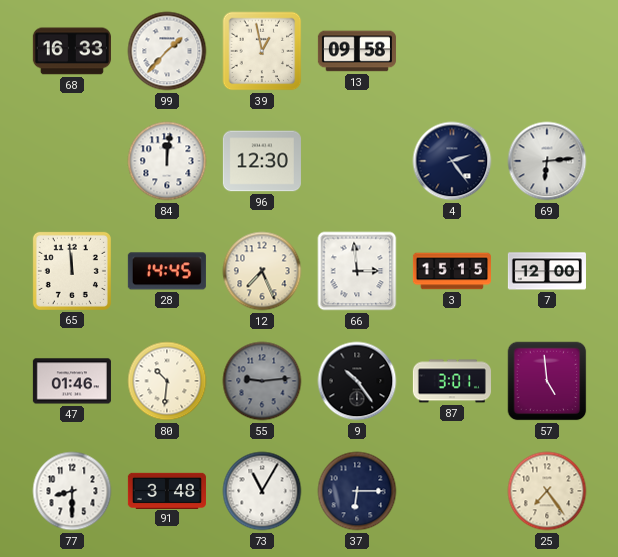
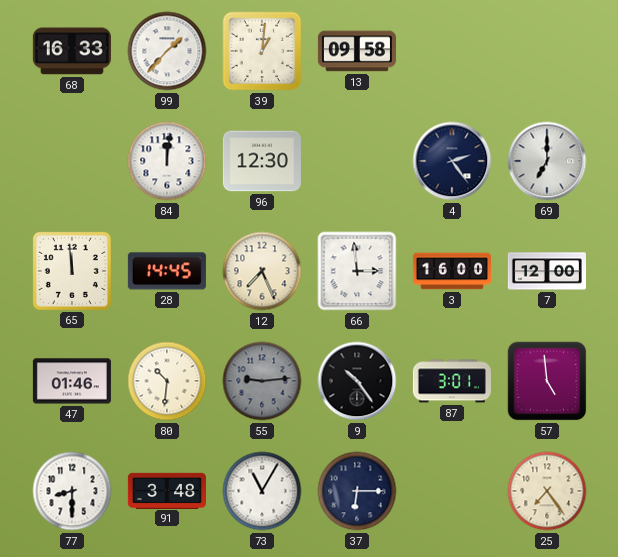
39: 12:58 -> 1:01 (262, 51)
69: 6:14 -> 7:00 (547, 161)
3: 15:15 -> 16:00 (452, 271)
